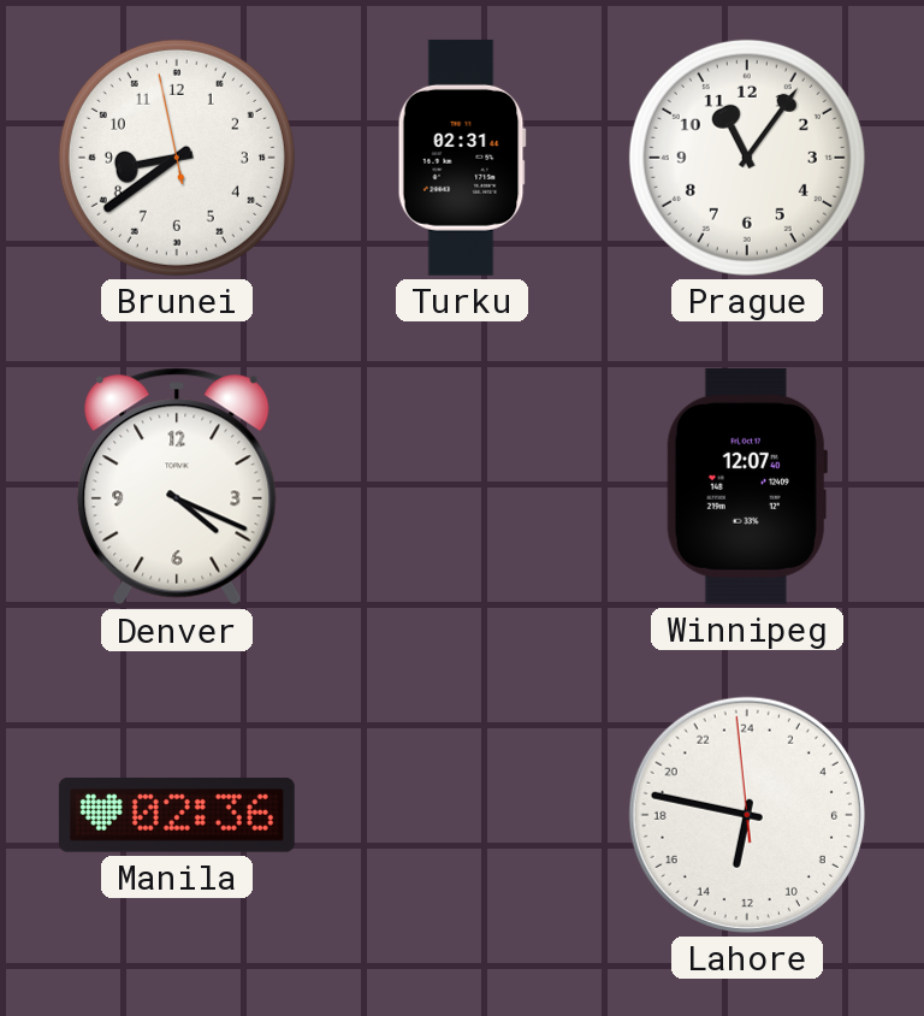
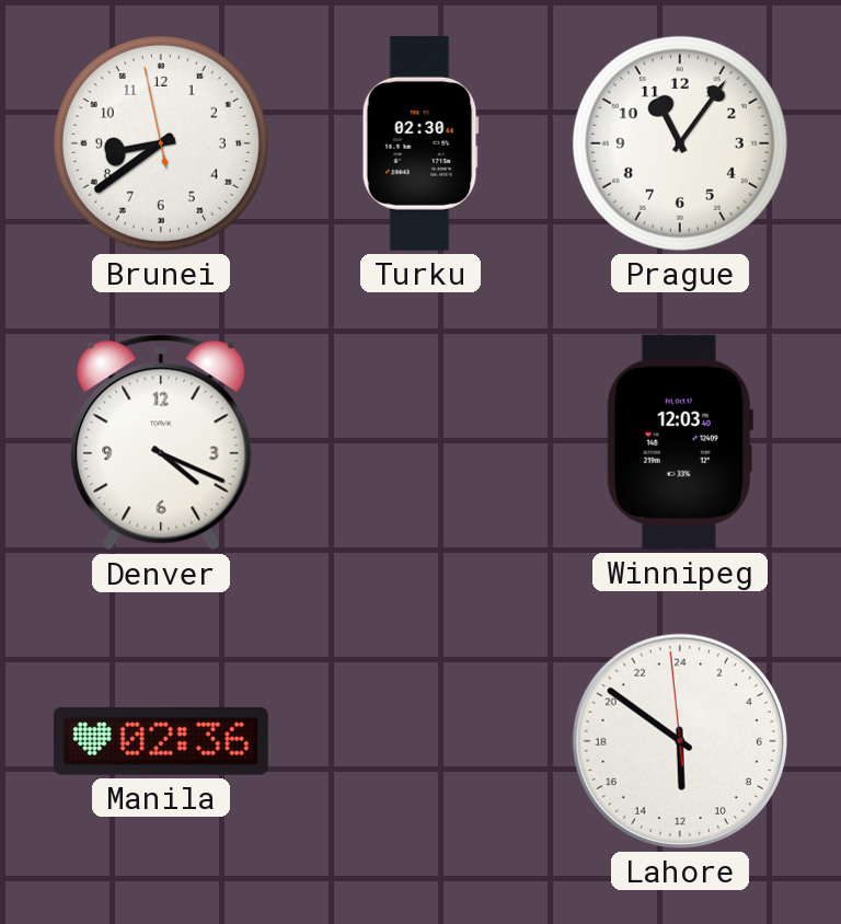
Turku: 02:31 -> 02:30 (420, 143)
Winnipeg: 12:07 -> 12:03 (680, 442)
Lahore: 12:46 -> 11:50 (680, 741)
